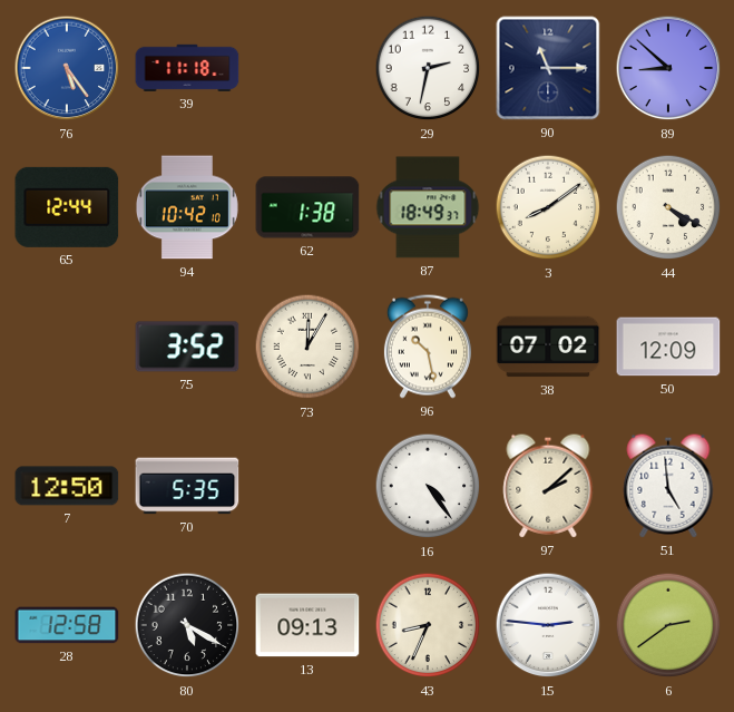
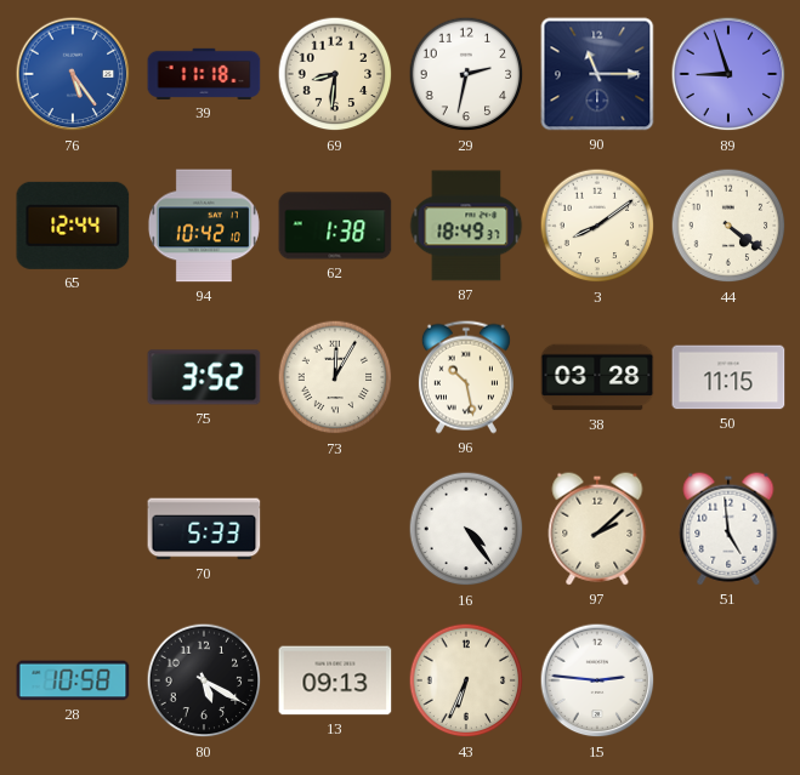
69: none -> 8:31 (335, 74)
89: 8:52 -> 8:57 (728, 74)
44: 4:20 -> 4:21 (728, 226)
38: 07:02 -> 03:28 (597, 377)
50: 12:09 -> 11:15 (728, 377)
7: 12:50 -> none (67, 486)
70: 5:35 -> 5:33 (204, 529)
28: 12:58 -> 10:58 (73, 680)
43: 8:34 -> 6:34 (466, 680)
6: 2:39 -> none (668, 625)
